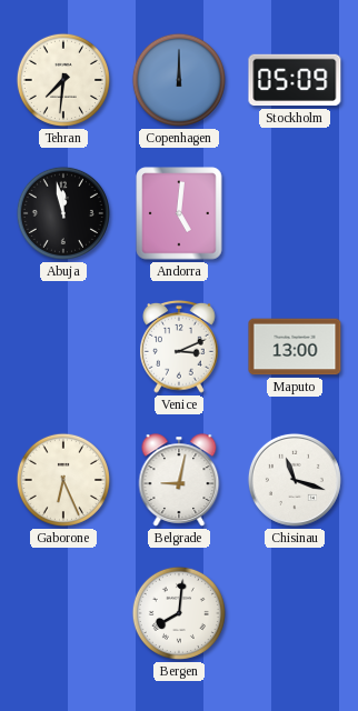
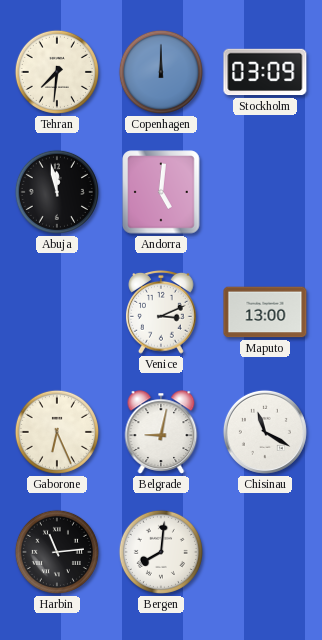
Stockholm: 05:09 -> 03:09 (265, 72)
Chisinau: 11:18 -> 11:20 (265, 432)
Harbin: none -> 11:14 (57, 552)
